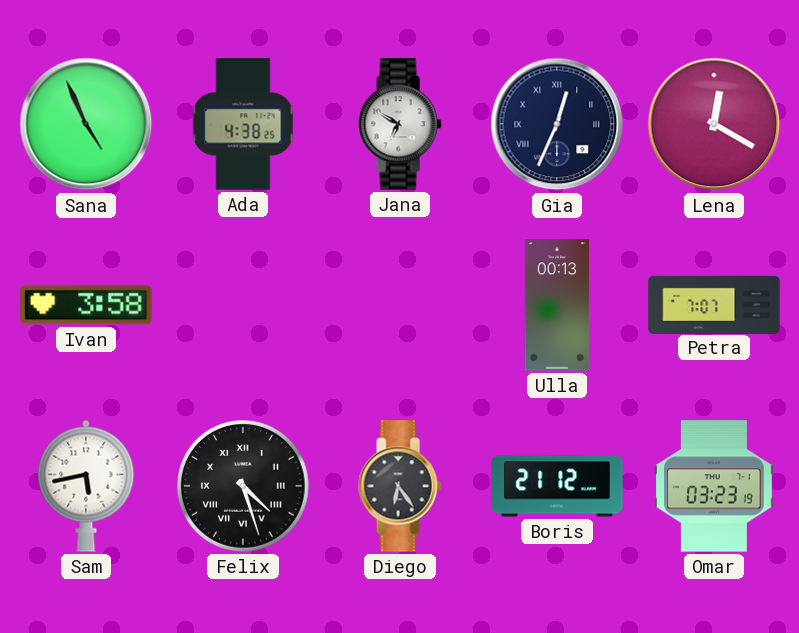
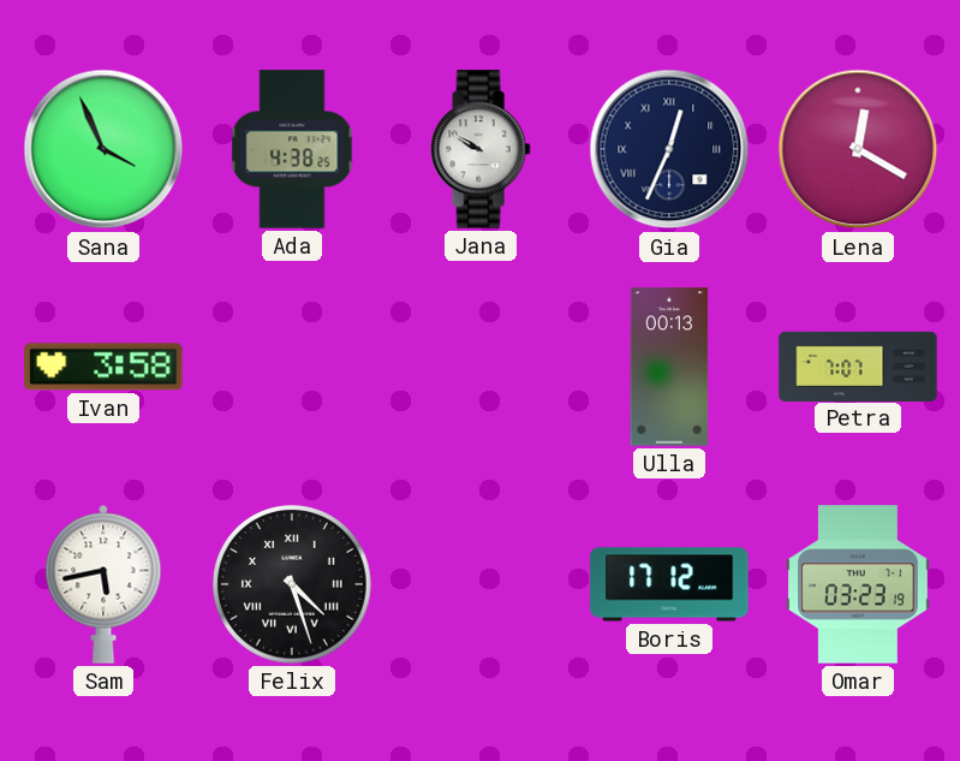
Sana: 4:56 -> 3:56 (103, 149)
Jana: 6:50 -> 9:50 (481, 149)
Diego: 6:24 -> none (400, 486)
Boris: 21:12 -> 17:12 (669, 584)
